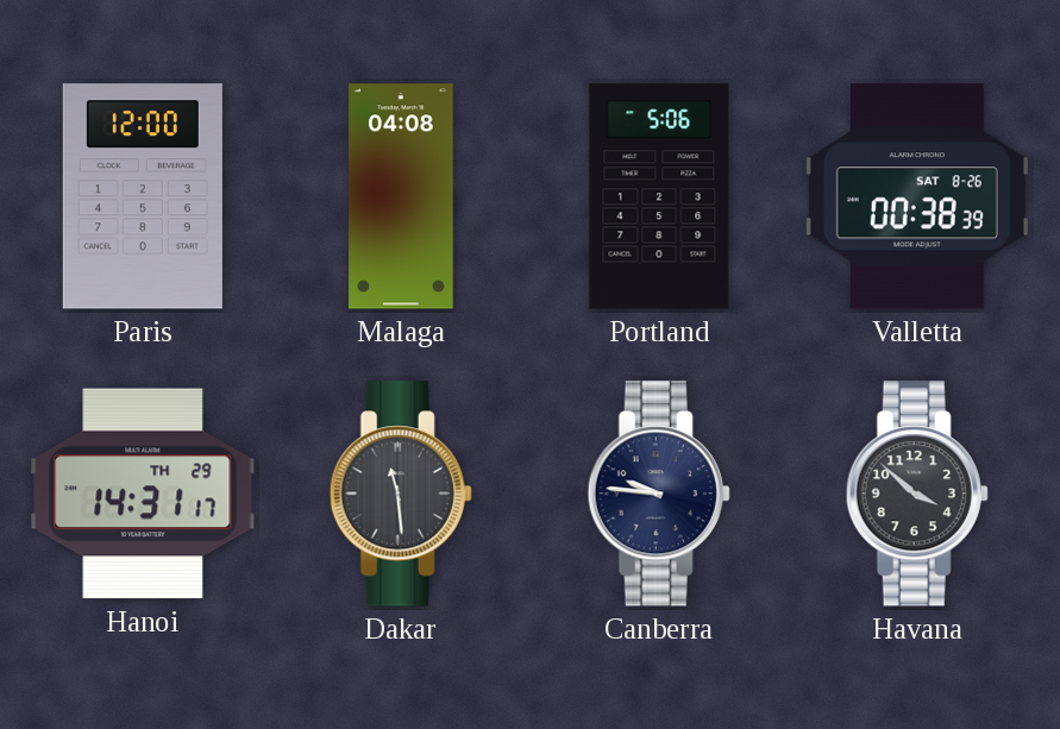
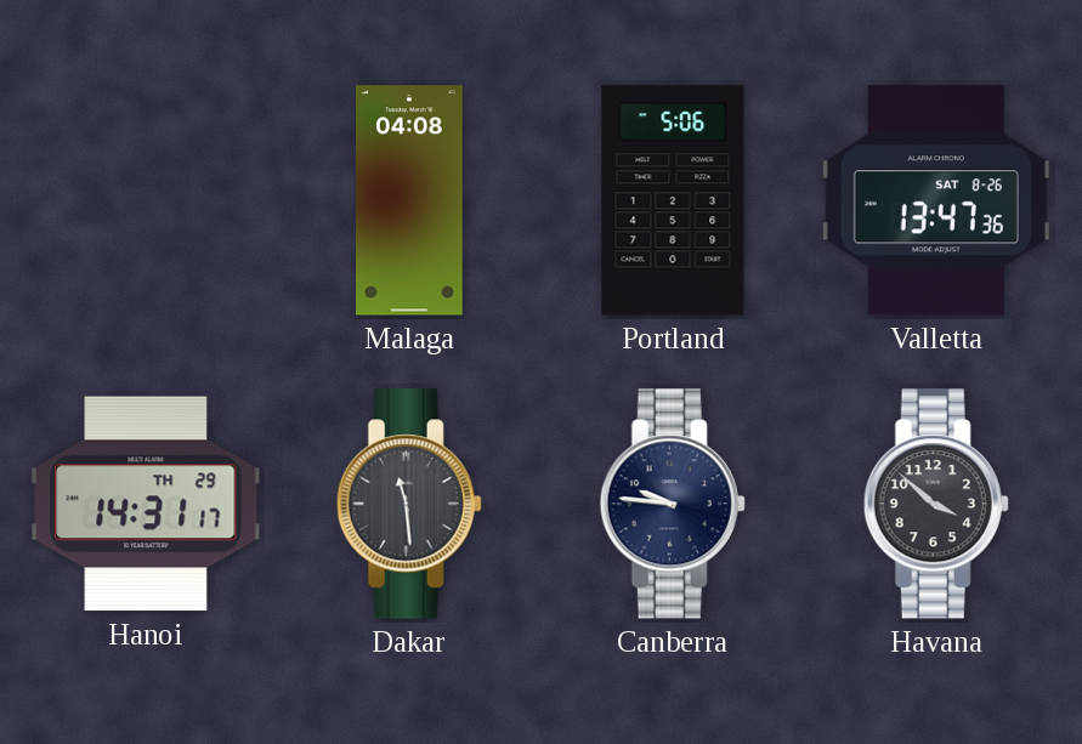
Paris: 12:00 -> none (143, 196)
Valletta: 00:38 -> 13:47 (936, 200)
